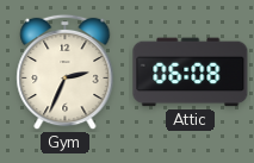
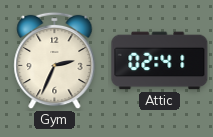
Attic: 06:08 -> 02:41 (160, 61)
